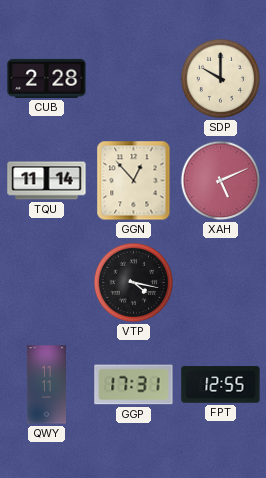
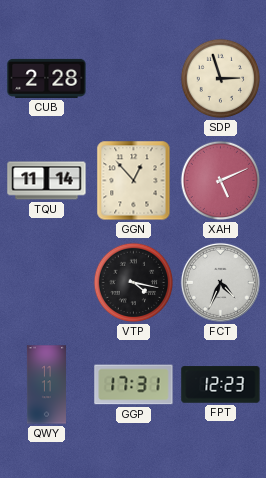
SDP: 10:00 -> 2:57 (221, 79)
FCT: none -> 4:34 (220, 282)
FPT: 12:55 -> 12:23 (221, 385)
